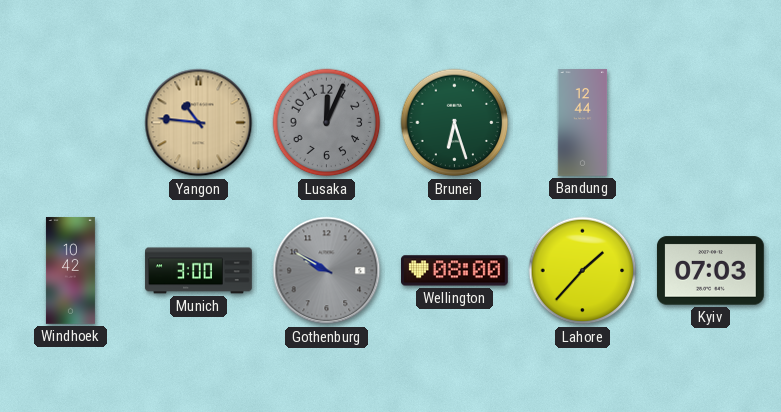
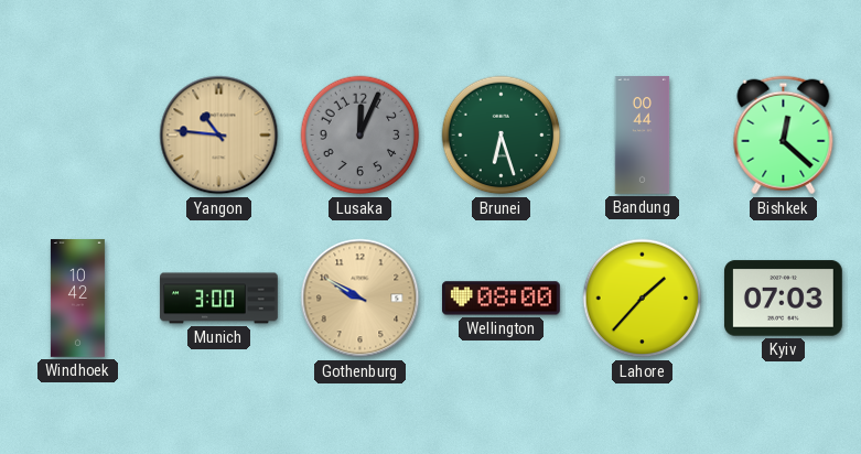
Bandung: 12:44 -> 00:44 (643, 136)
Bishkek: none -> 12:22 (784, 136)
Gothenburg dial: grey -> champagne (360, 299)
